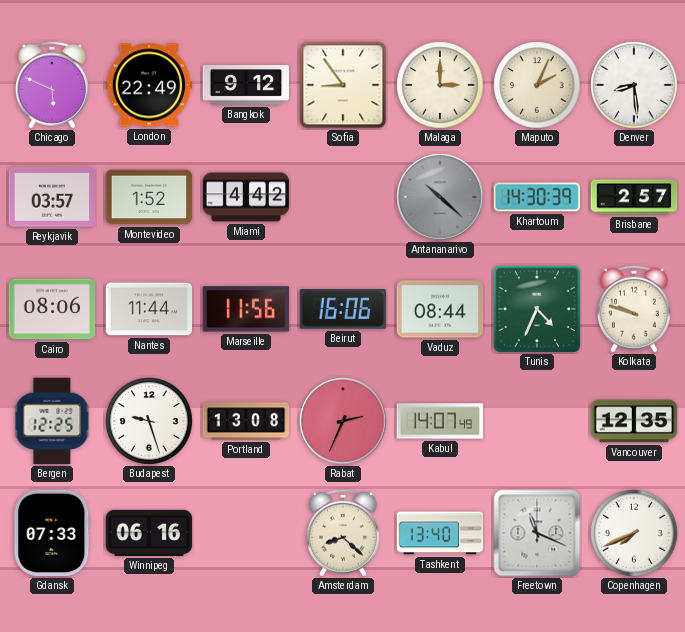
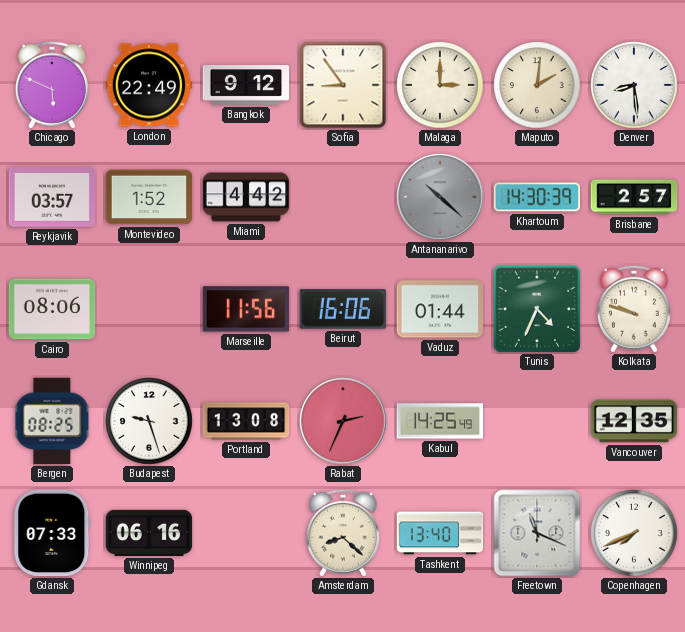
Maputo: 2:04 -> 2:01 (537, 85)
Nantes: 11:44 -> none (149, 309)
Vaduz: 08:44 -> 01:44 (440, 309)
Bergen: 12:25 -> 08:25 (52, 421)
Kabul: 14:07 -> 14:25 (440, 421)
